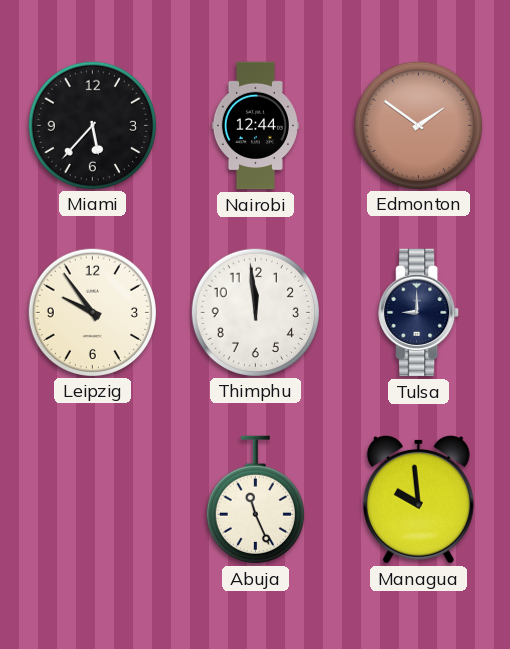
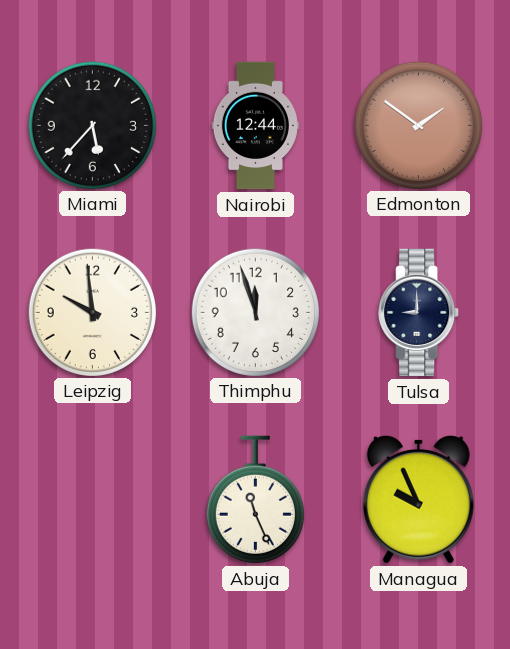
Leipzig: 9:54 -> 9:59 (92, 312)
Thimphu: 11:59 -> 11:57 (255, 312)
Managua: 9:59 -> 9:56 (418, 499)
